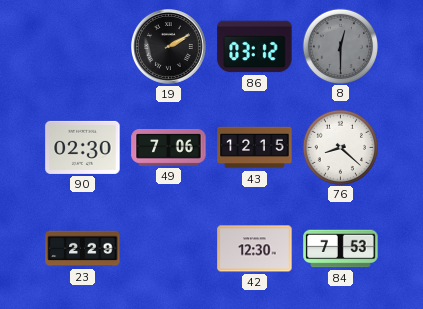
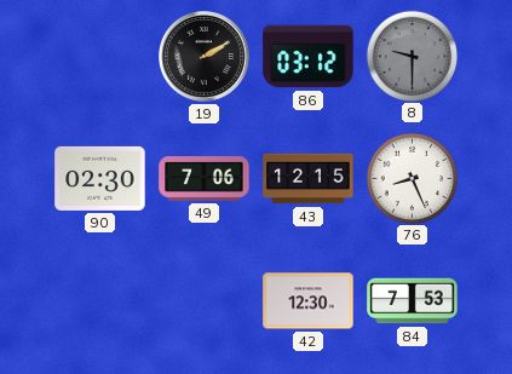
8: 12:30 -> 9:30 (412, 56)
76: 8:22 -> 8:26 (412, 178)
23: 2:29 -> none (83, 249)
